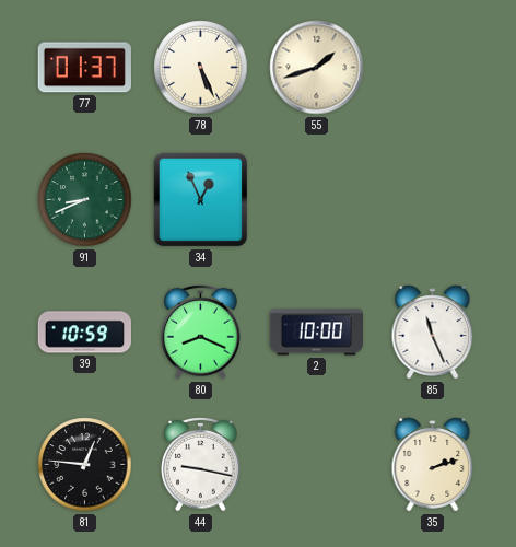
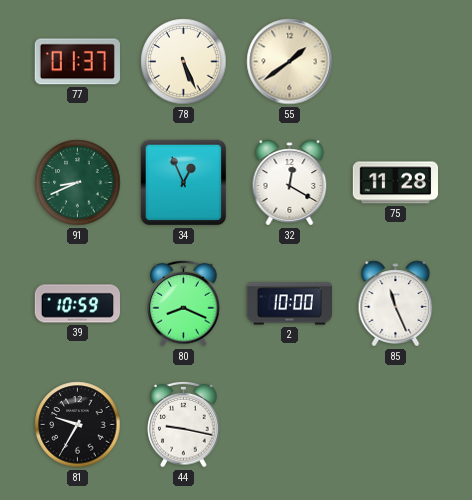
55: 1:42 -> 1:39 (290, 62)
32: none -> 12:20 (290, 183)
75: none -> 11:28 (395, 183)
81: 12:46 -> 9:35 (78, 425)
35: 2:12 -> none (433, 465)
